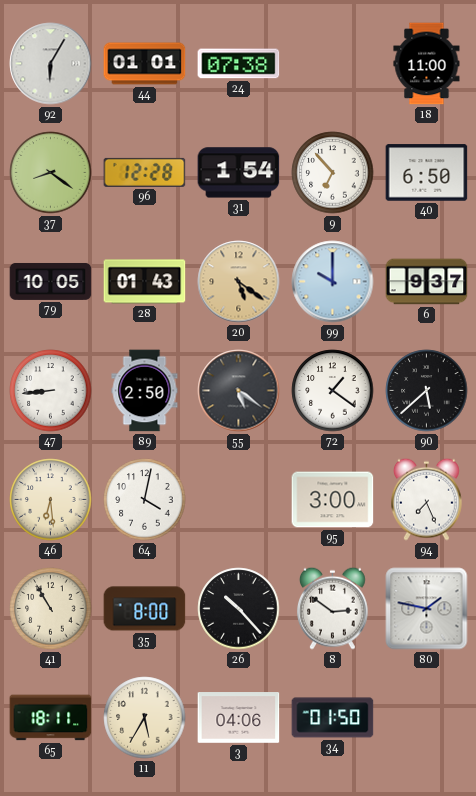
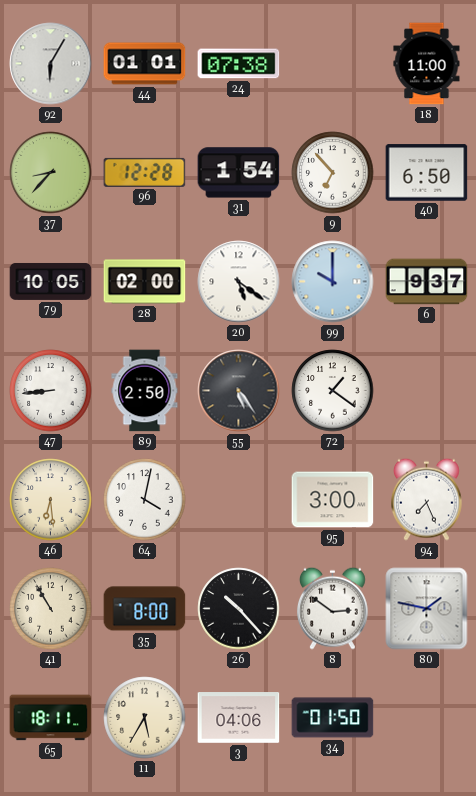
37: 8:21 -> 8:37 (51, 173)
28: 01:43 -> 02:00 (145, 282)
20 dial: champagne -> white (239, 282)
55: 5:21 -> 5:24 (239, 391)
90: 5:38 -> none (427, 391)
